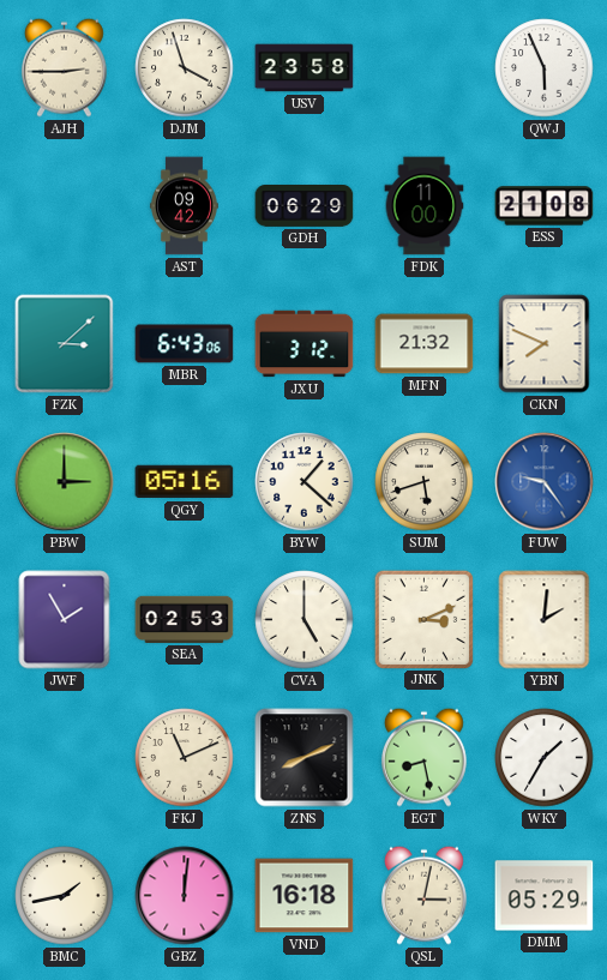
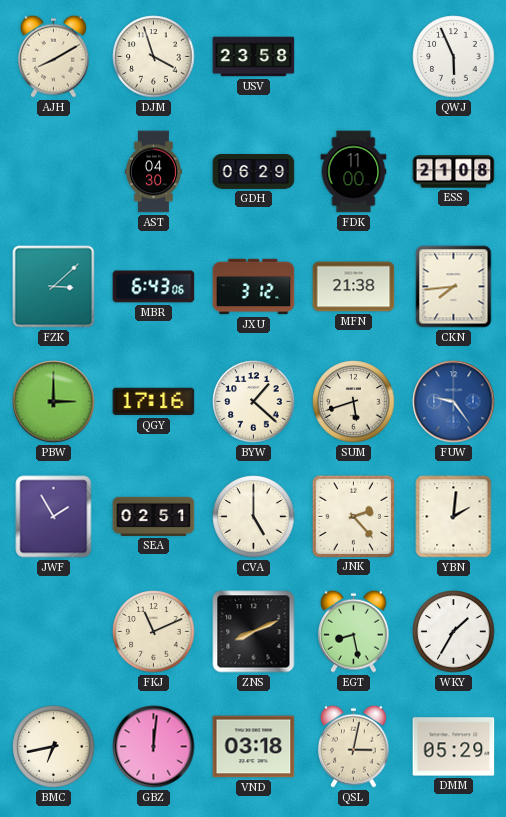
AJH: 2:45 -> 8:10 (53, 56)
AST: 09:42 -> 04:30 (154, 172)
MFN: 21:32 -> 21:38 (354, 287)
CKN: 7:49 -> 7:44 (454, 287)
QGY: 05:16 -> 17:16 (154, 402)
SEA: 02:53 -> 02:51 (154, 516)
JNK: 3:11 -> 2:23 (353, 516)
BMC: 1:43 -> 6:43 (54, 747)
VND: 16:18 -> 03:18 (254, 747)
